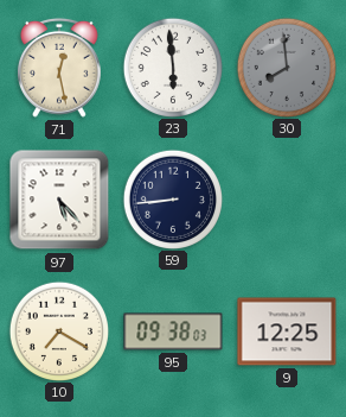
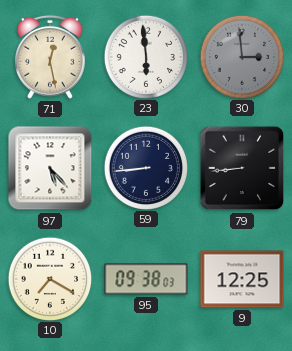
30: 7:59 -> 2:59 (241, 56)
79: none -> 8:44 (242, 168)
